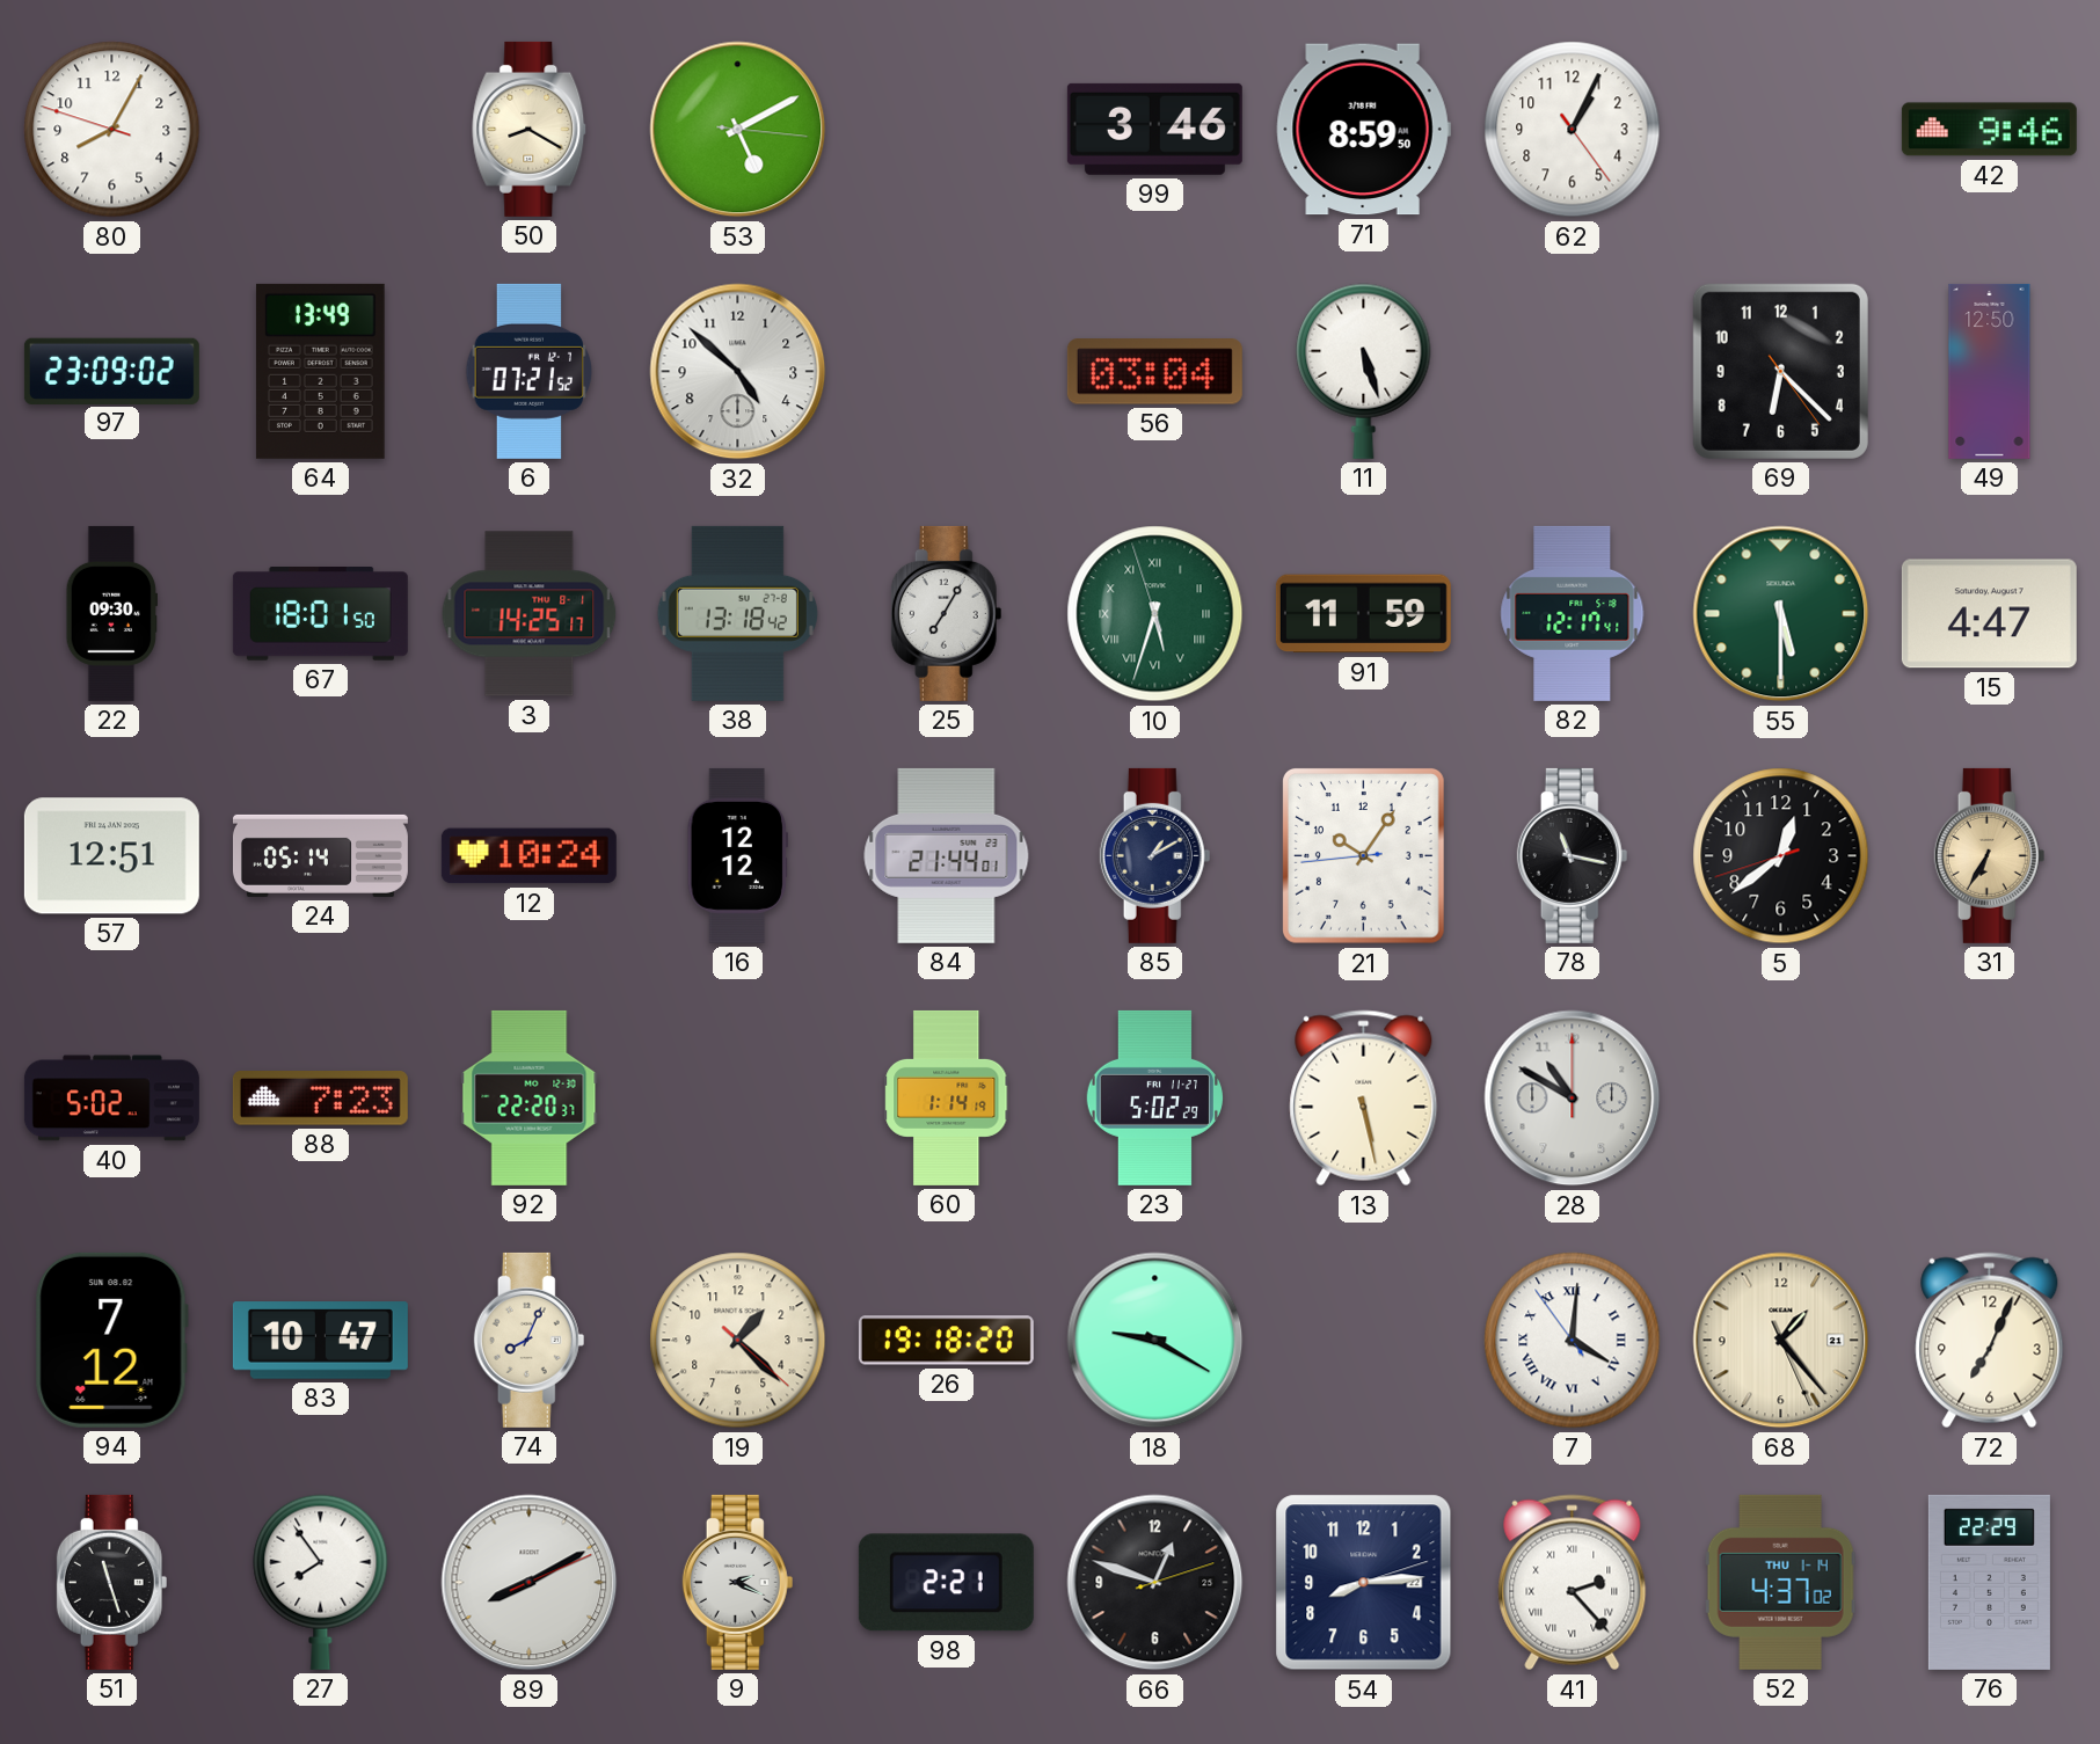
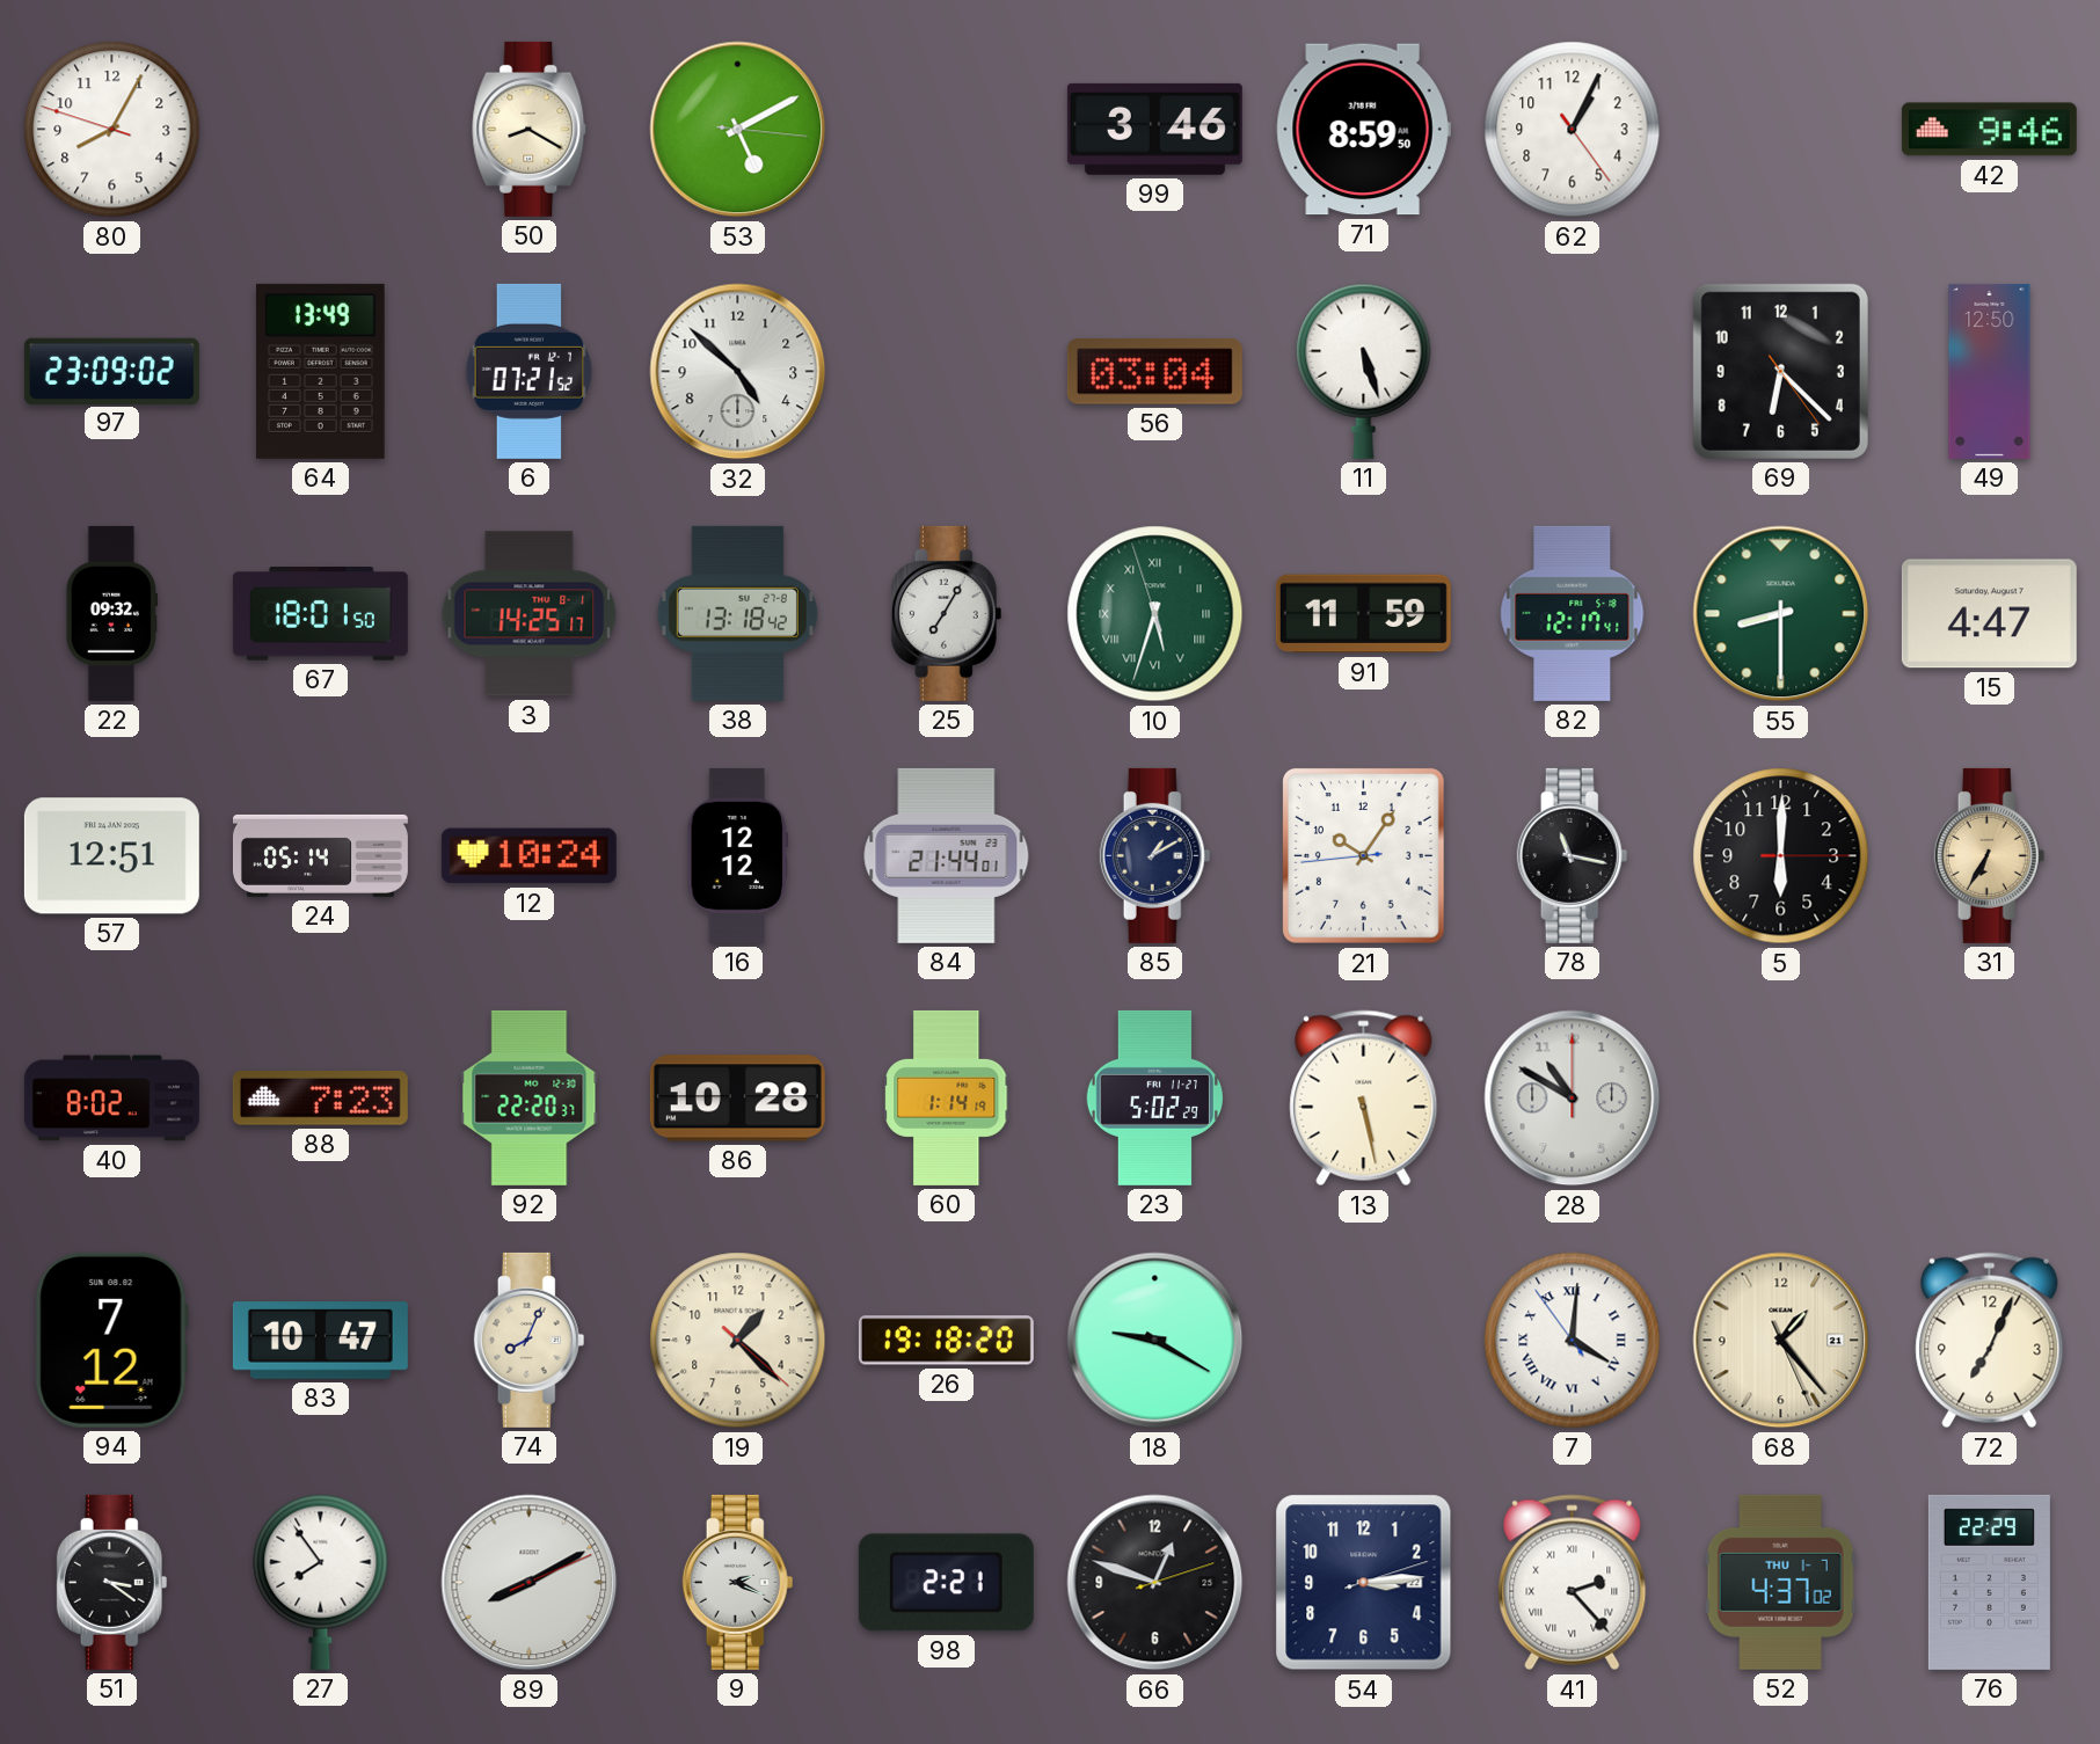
22: 09:30 -> 09:32 (111, 613)
55: 5:30 -> 8:30 (1781, 614)
5: 12:38 -> 6:00 (1781, 856)
40: 5:02 -> 8:02 (111, 1099)
86: none -> 10:28 (737, 1099)
51: 11:27 -> 3:21 (112, 1582)
54: 8:14 -> 3:14 (1364, 1583)
52 date: THU 1-14 -> THU 1-7 (1780, 1582)
